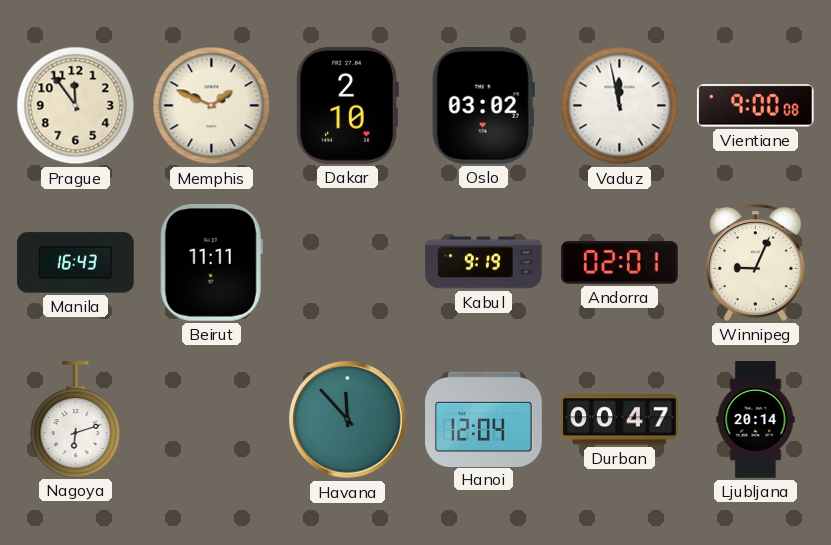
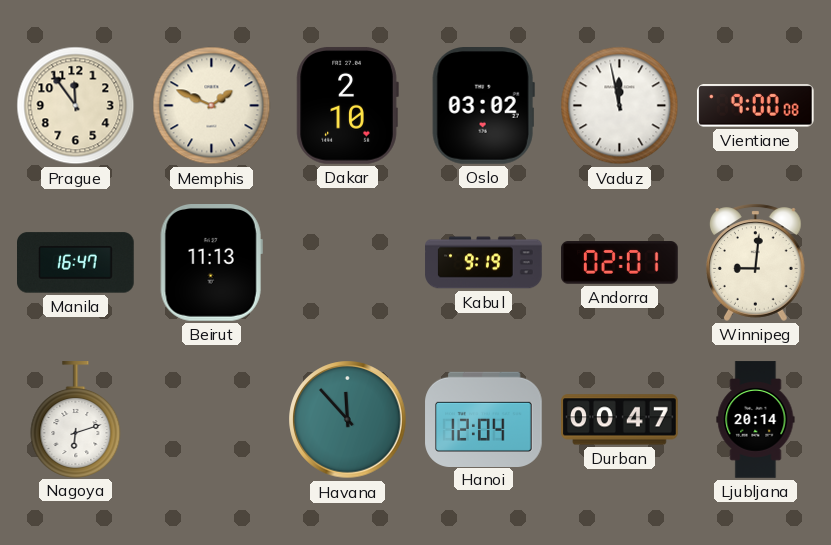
Manila: 16:43 -> 16:47 (76, 263)
Beirut: 11:11 -> 11:13 (211, 263)
Winnipeg: 9:04 -> 9:01 (755, 262)
